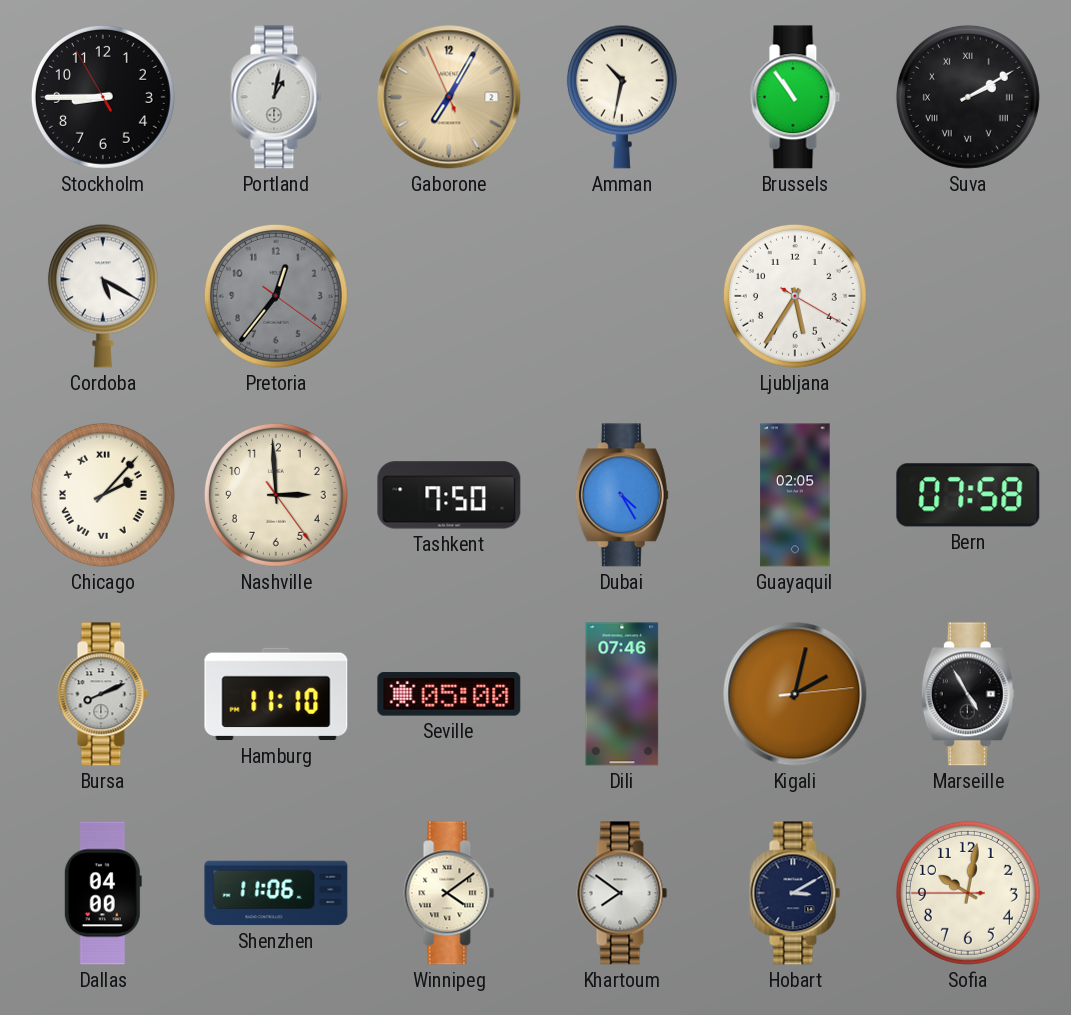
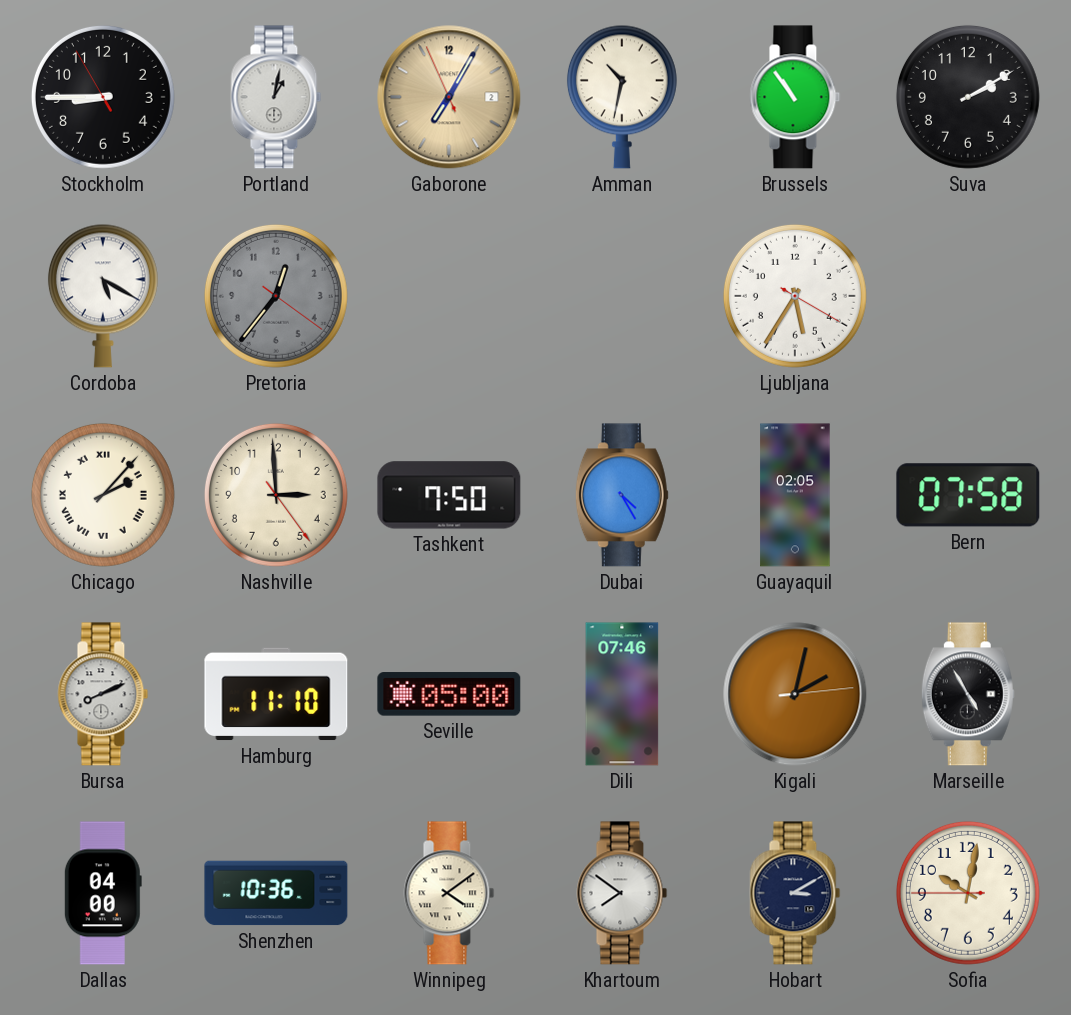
Suva numerals: Roman -> Arabic (968, 97)
Shenzhen: 11:06 -> 10:36 (276, 893)
